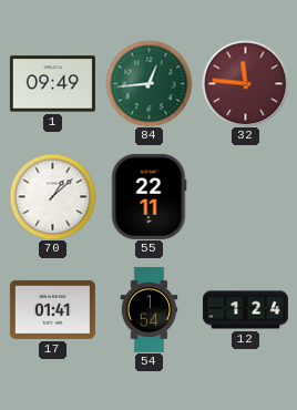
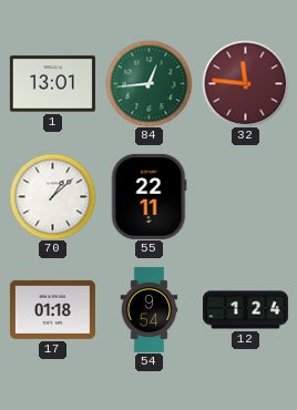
1: 09:49 -> 13:01 (52, 84)
17: 01:41 -> 01:18 (52, 309)
54: 1:54 -> 9:54 (150, 309)
